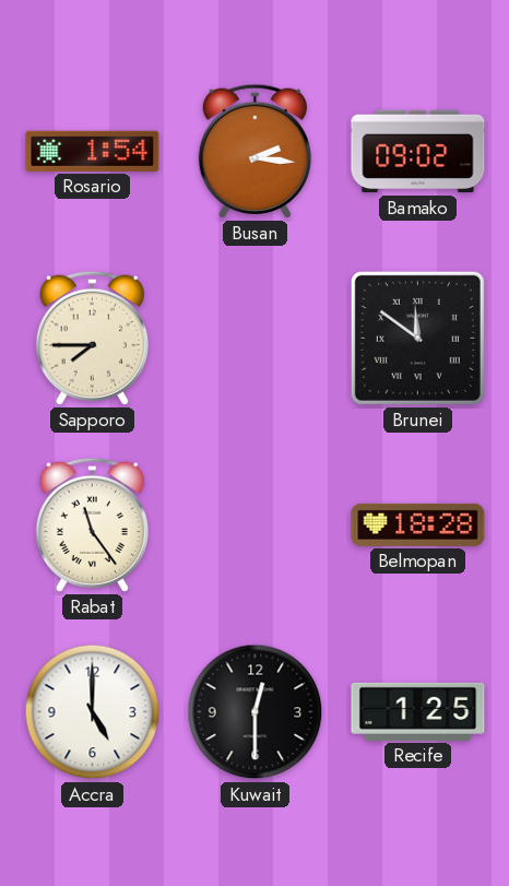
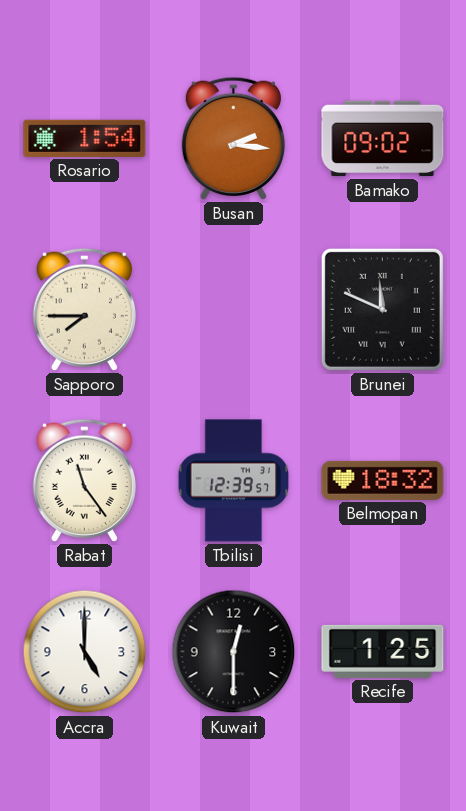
Brunei: 11:51 -> 11:49 (382, 309)
Tbilisi: none -> 12:39 (234, 481)
Belmopan: 18:28 -> 18:32 (383, 480)
